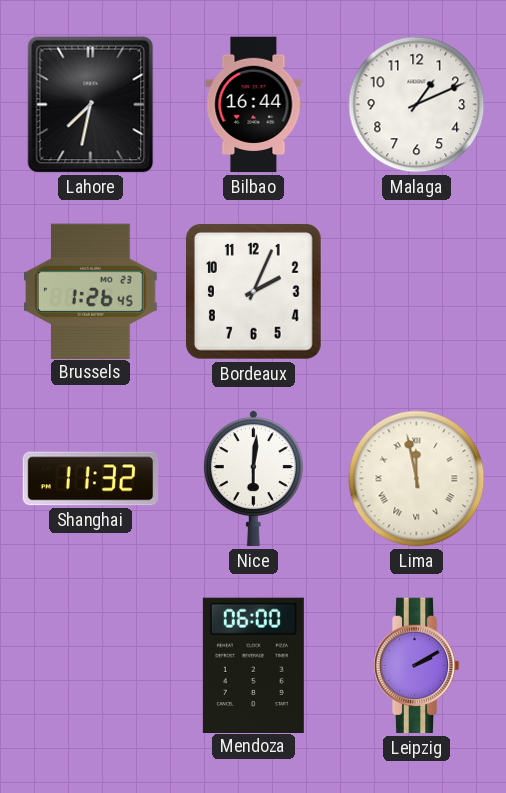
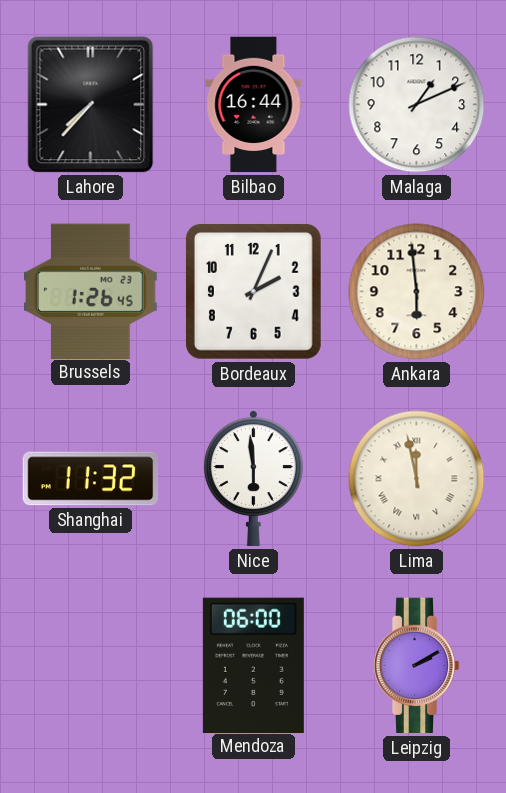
Lahore: 7:32 -> 7:37 (91, 105)
Ankara: none -> 5:59 (417, 292)
Nice: 6:01 -> 5:59 (253, 479)
